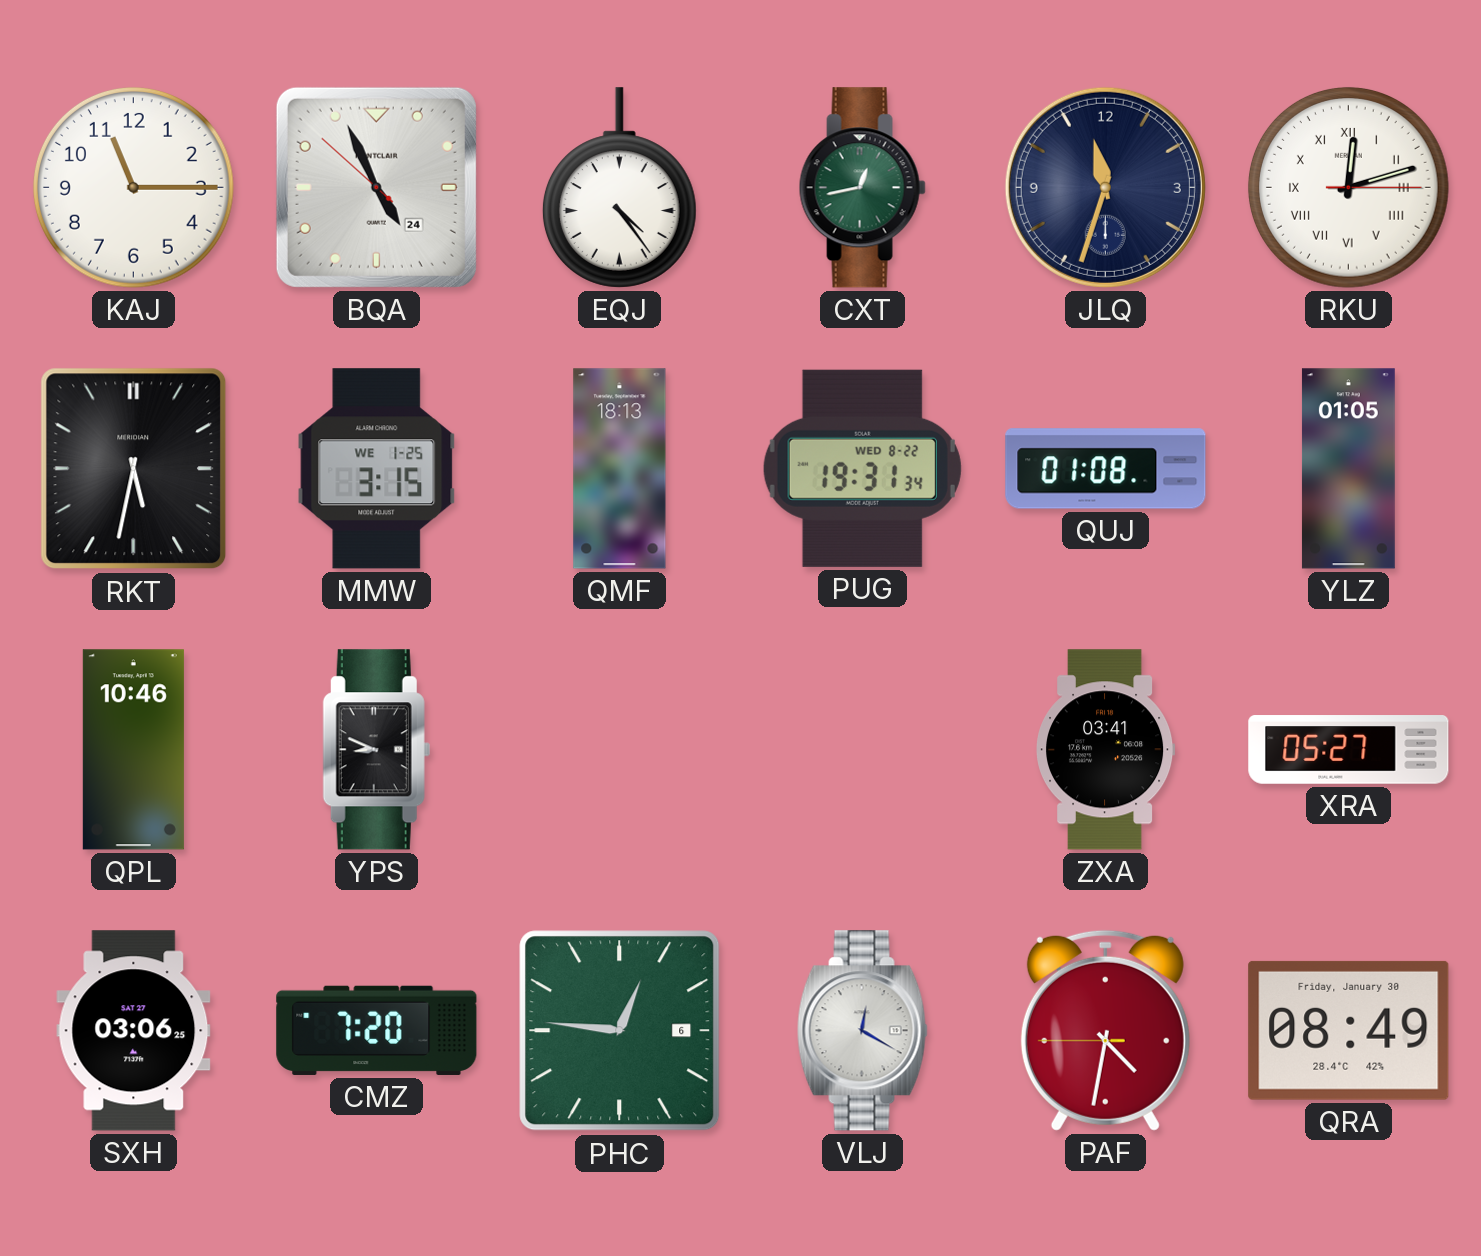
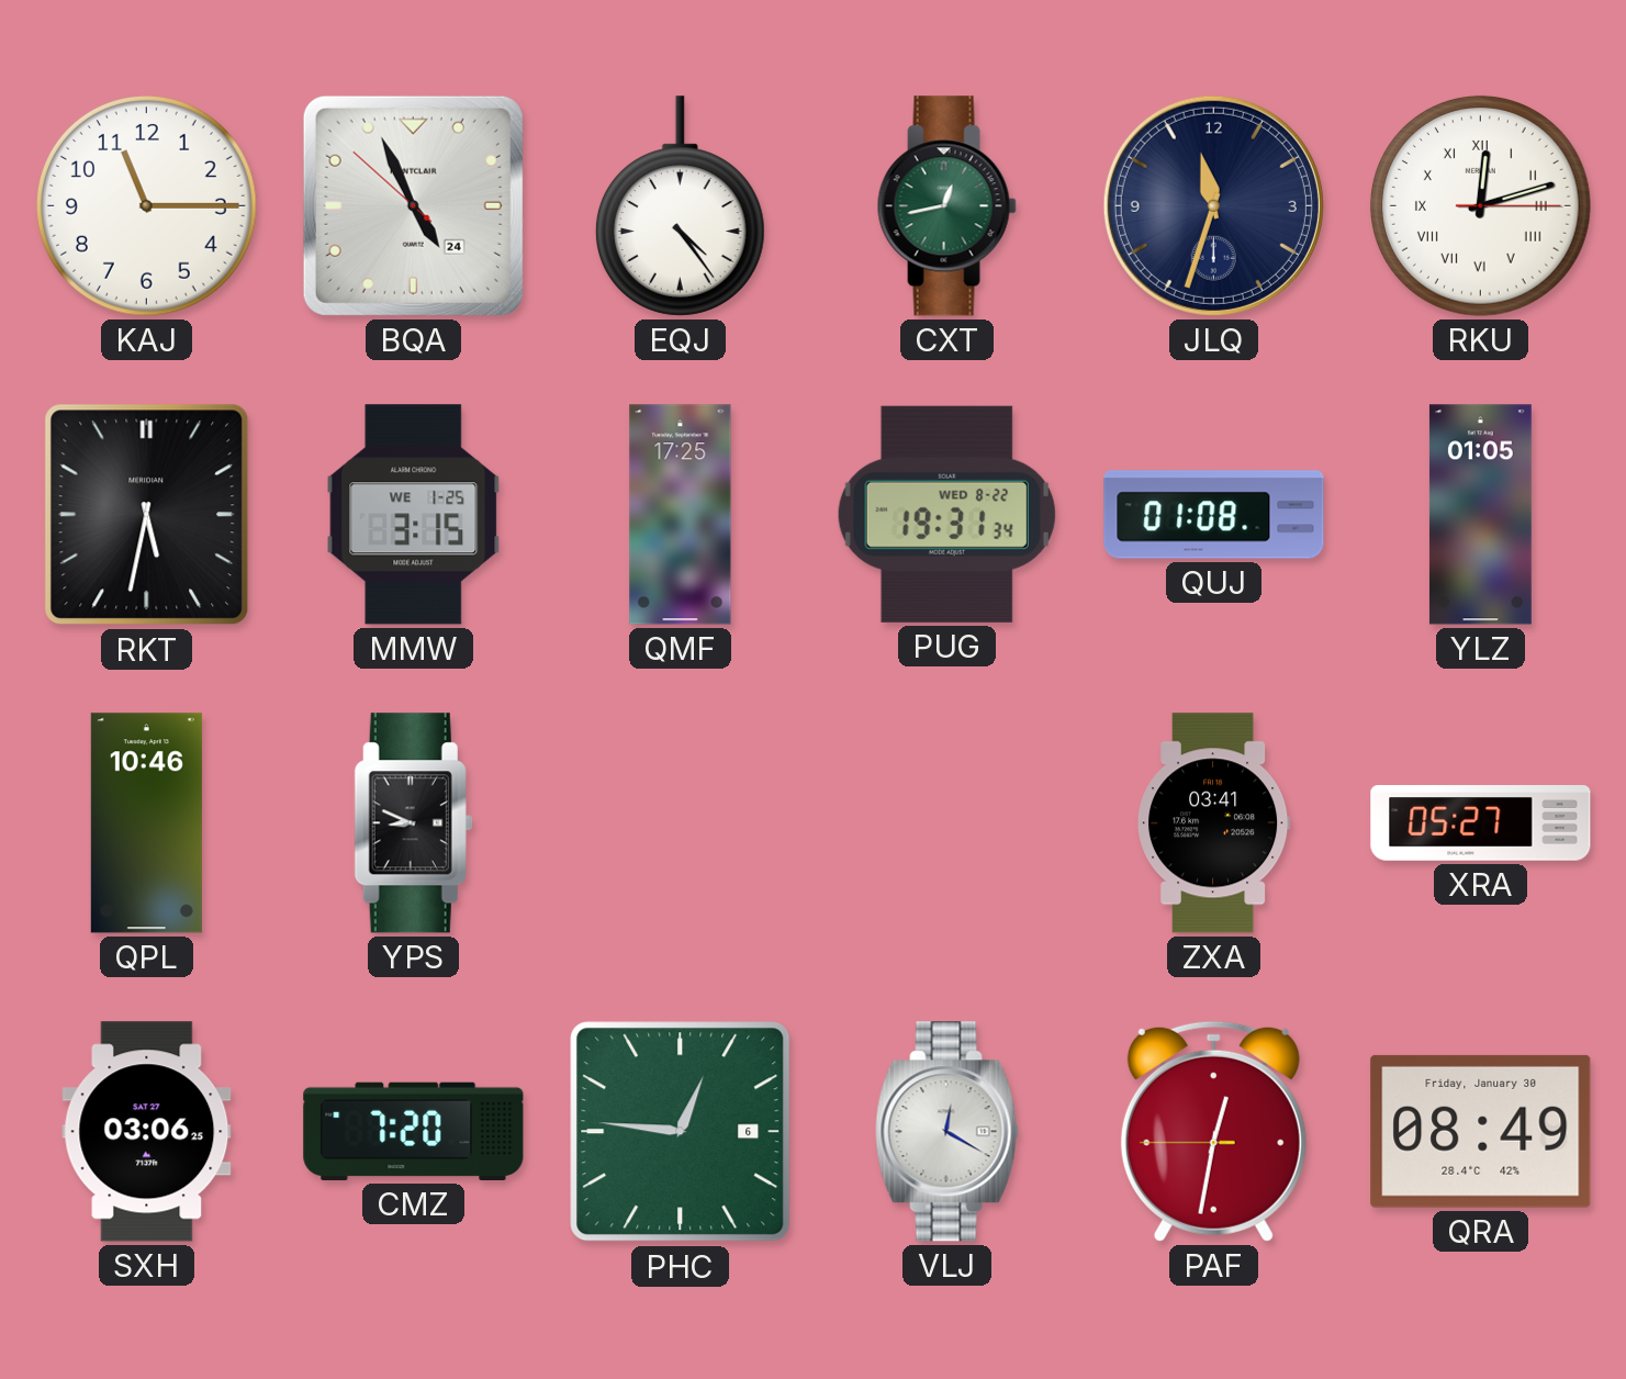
QMF: 18:13 -> 17:25 (681, 515)
PAF: 4:31 -> 12:31 (1213, 1131)
